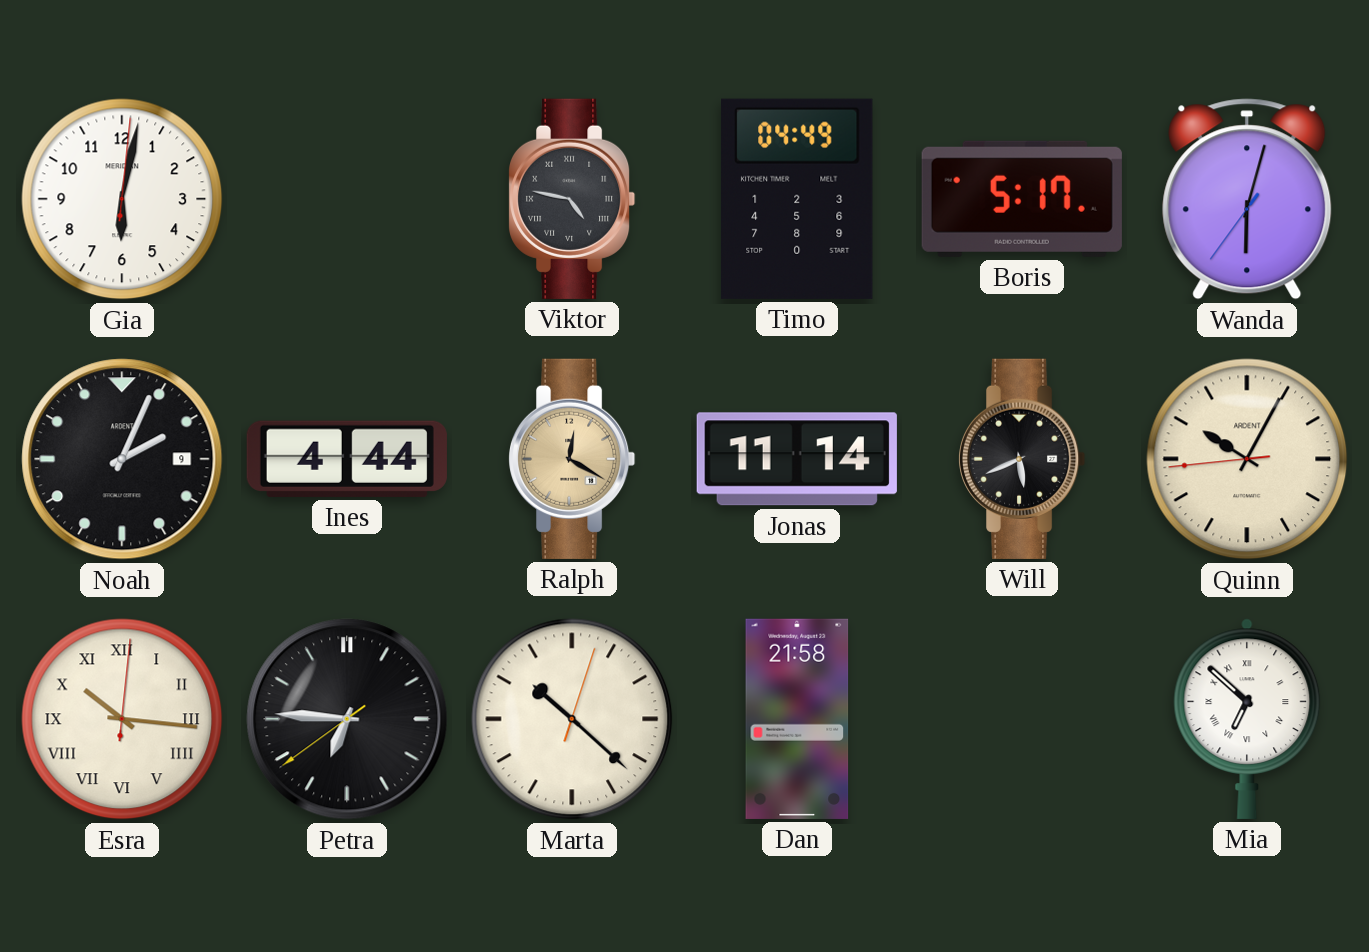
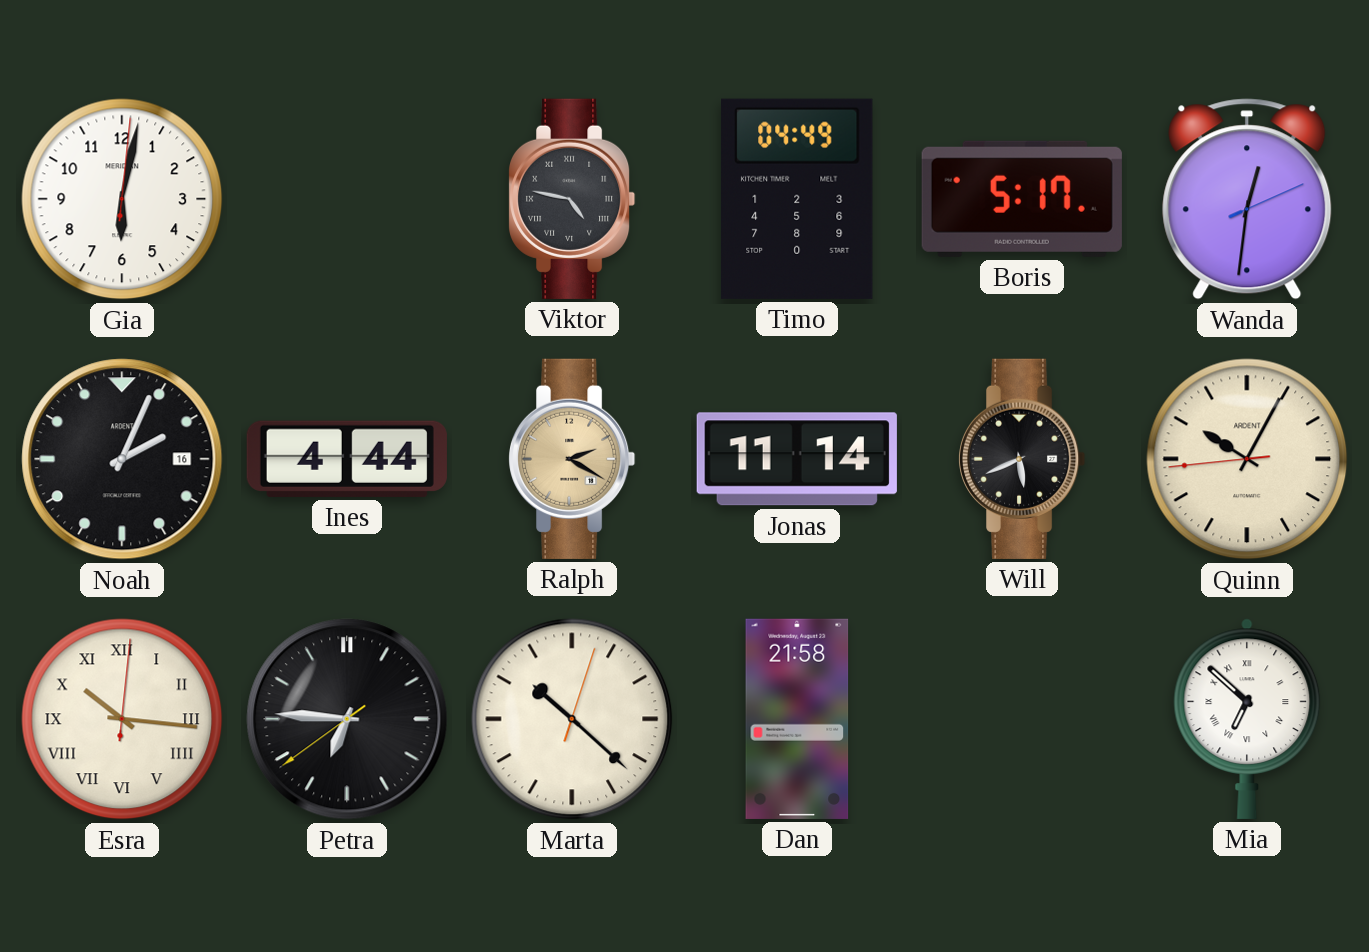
Wanda: 6:02 -> 12:31 (1247, 199)
Noah date: 9 -> 16 (122, 459)
Ralph: 12:20 -> 2:20 (573, 459)
